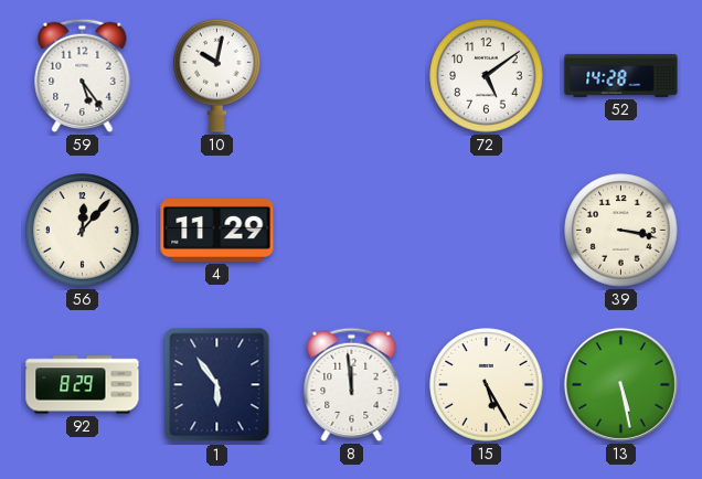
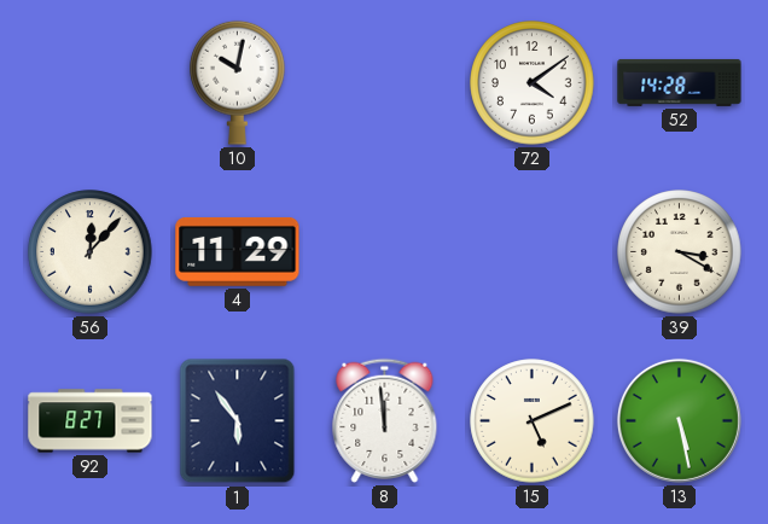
59: 5:24 -> none (83, 75)
72: 5:09 -> 4:09 (533, 83)
39: 3:17 -> 3:20 (680, 252)
92: 8:29 -> 8:27 (91, 421)
15: 5:25 -> 5:11 (533, 421)
